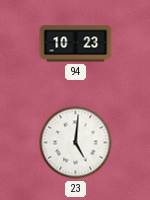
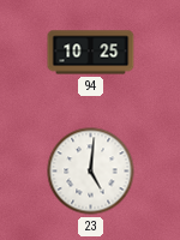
94: 10:23 -> 10:25 (91, 53)
